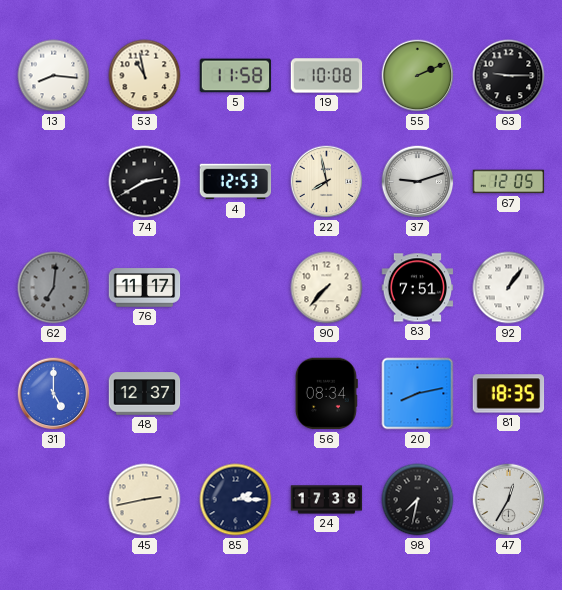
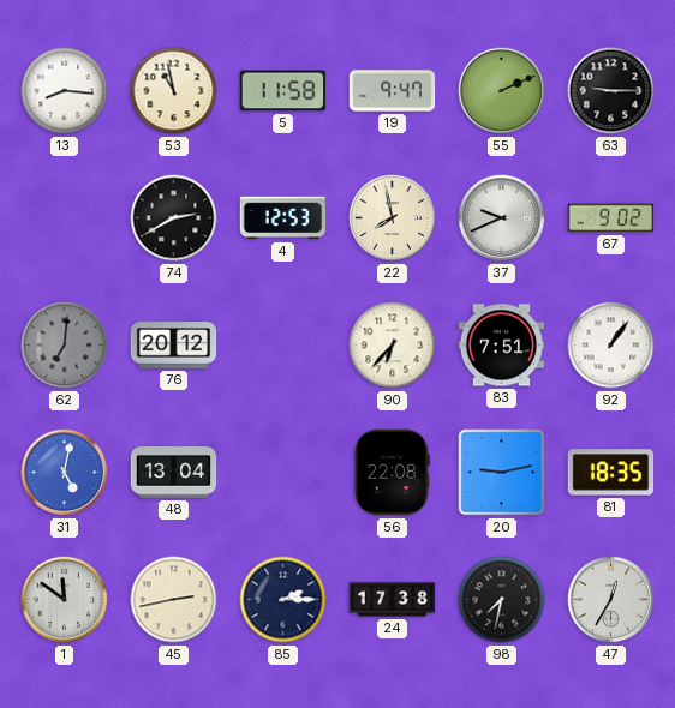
19: 10:08 -> 9:47 (393, 91)
37: 9:12 -> 9:41 (502, 218)
67: 12:05 -> 9:02 (611, 218)
76: 11:17 -> 20:12 (174, 346)
90: 7:37 -> 6:37 (393, 346)
31: 5:00 -> 5:02 (65, 473)
48: 12:37 -> 13:04 (174, 473)
56: 08:34 -> 22:08 (392, 473)
20: 8:13 -> 9:13 (502, 473)
1: none -> 11:51 (65, 600)
